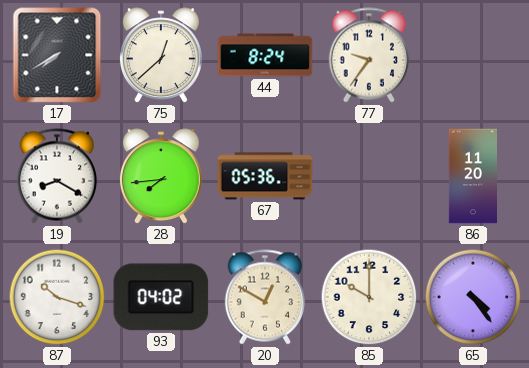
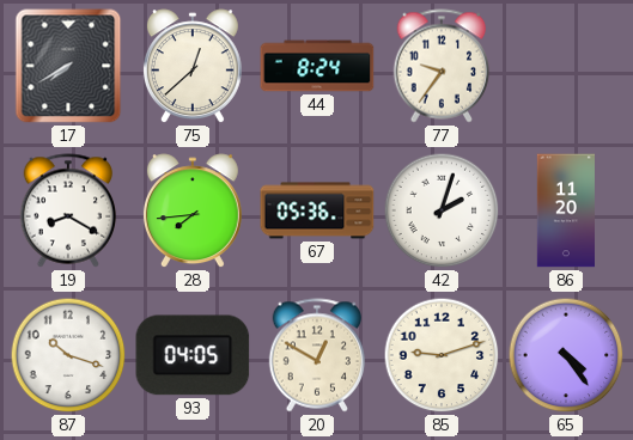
42: none -> 2:03 (442, 210)
93: 04:02 -> 04:05 (193, 355)
85: 10:00 -> 9:12 (442, 355)
